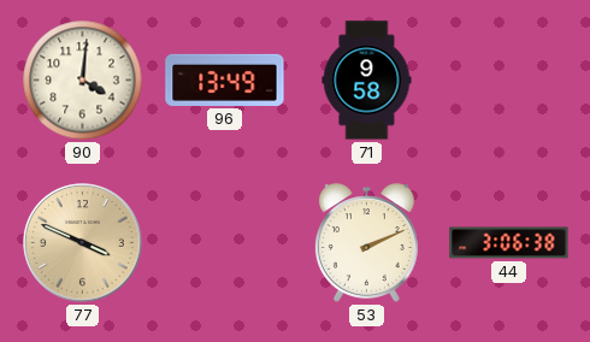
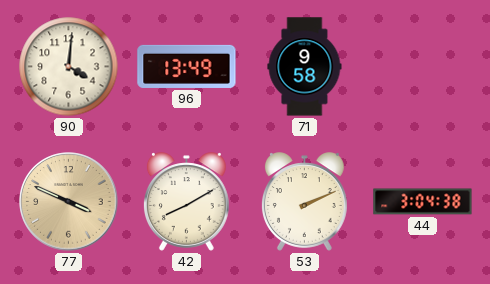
42: none -> 8:10 (186, 202)
44: 3:06 -> 3:04 (423, 202)
